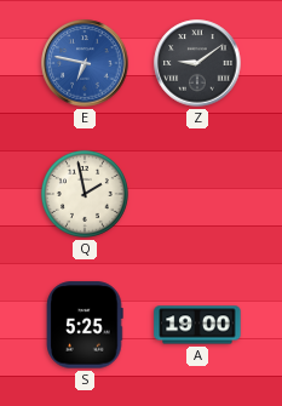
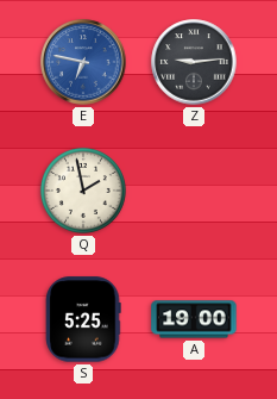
Z: 9:09 -> 9:14 (194, 62)
